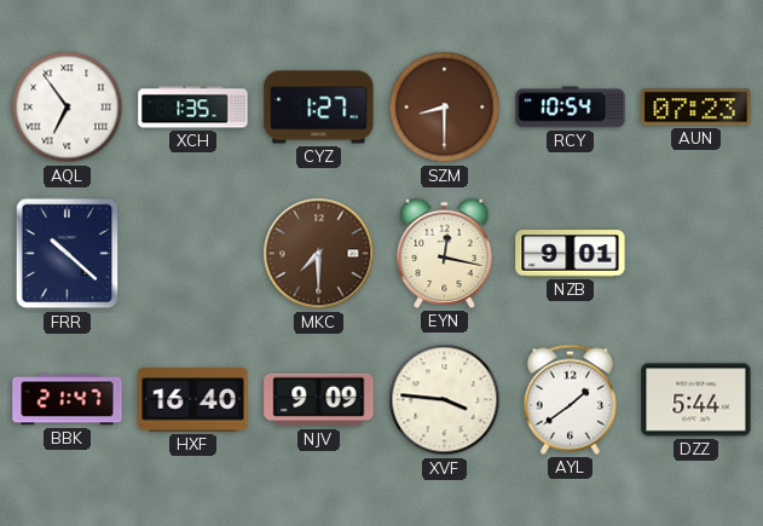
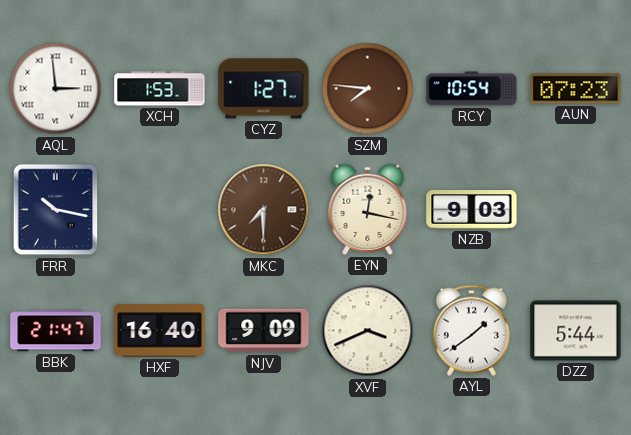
AQL: 6:54 -> 2:59 (56, 89)
XCH: 1:35 -> 1:53 (160, 89)
SZM: 8:30 -> 7:46 (368, 89)
FRR: 10:22 -> 10:17 (56, 210)
NZB: 9:01 -> 9:03 (472, 210)
XVF: 3:46 -> 3:41 (368, 331)
